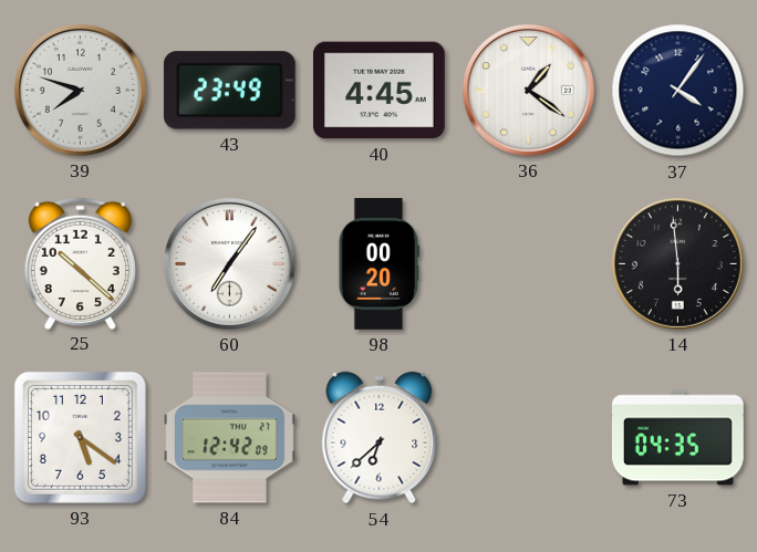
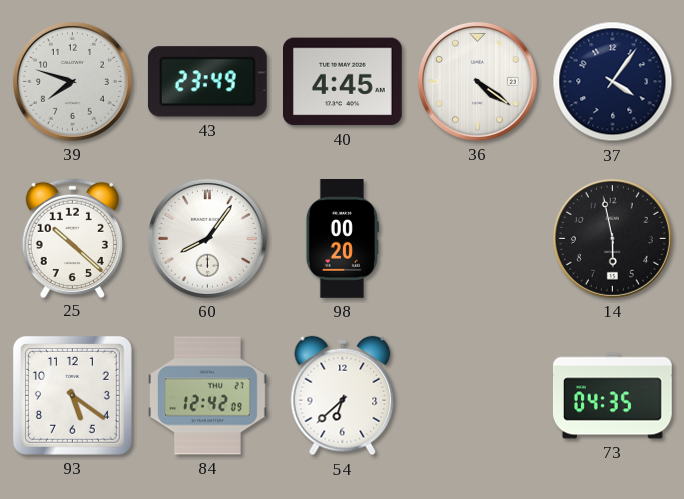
36: 1:21 -> 4:21 (477, 81)
60: 7:06 -> 8:06 (207, 238)
14: 5:59 -> 5:58 (612, 238)
